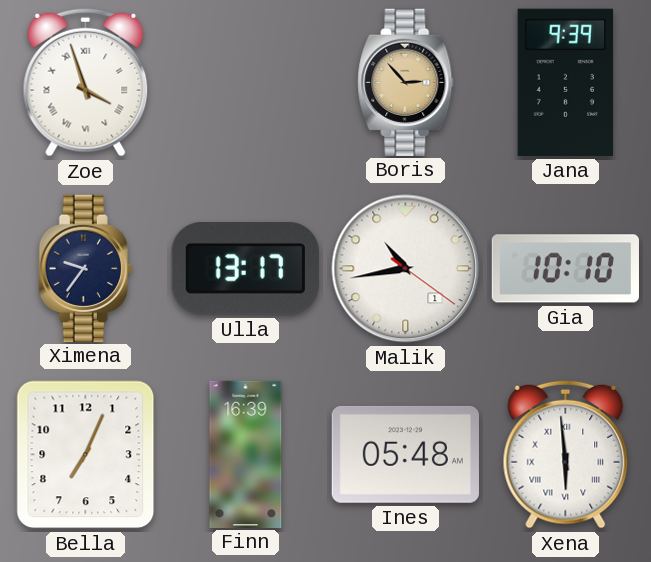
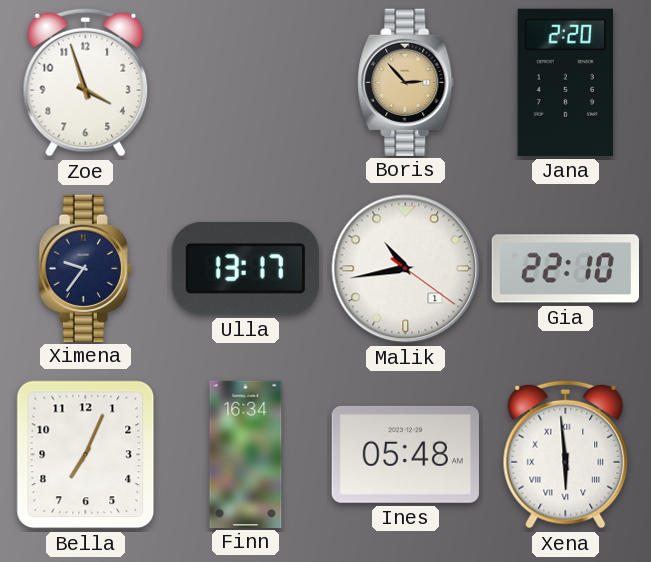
Zoe numerals: Roman -> Arabic (86, 82)
Jana: 9:39 -> 2:20 (566, 82)
Gia: 10:10 -> 22:10 (565, 269)
Finn: 16:39 -> 16:34 (246, 454)
